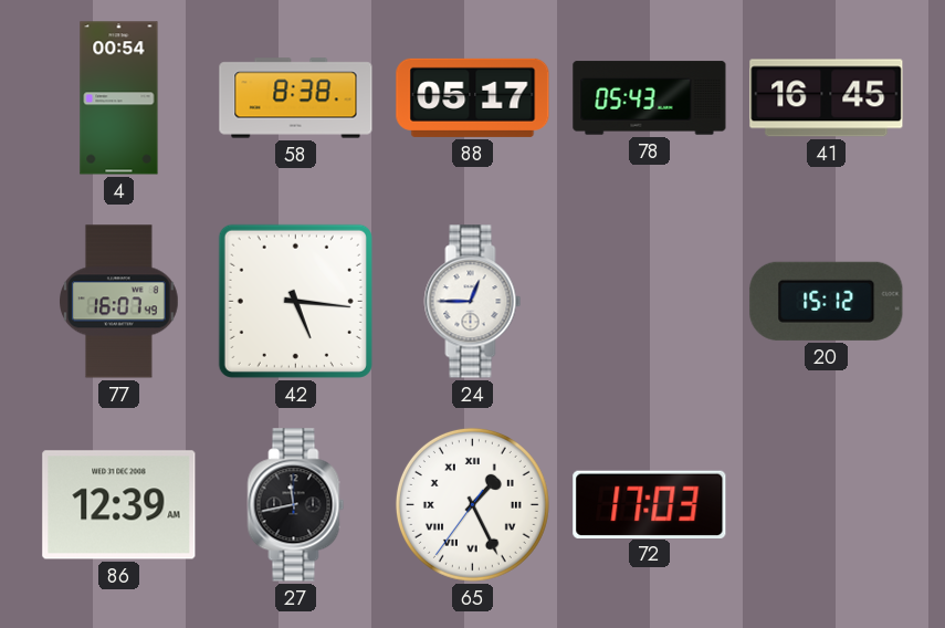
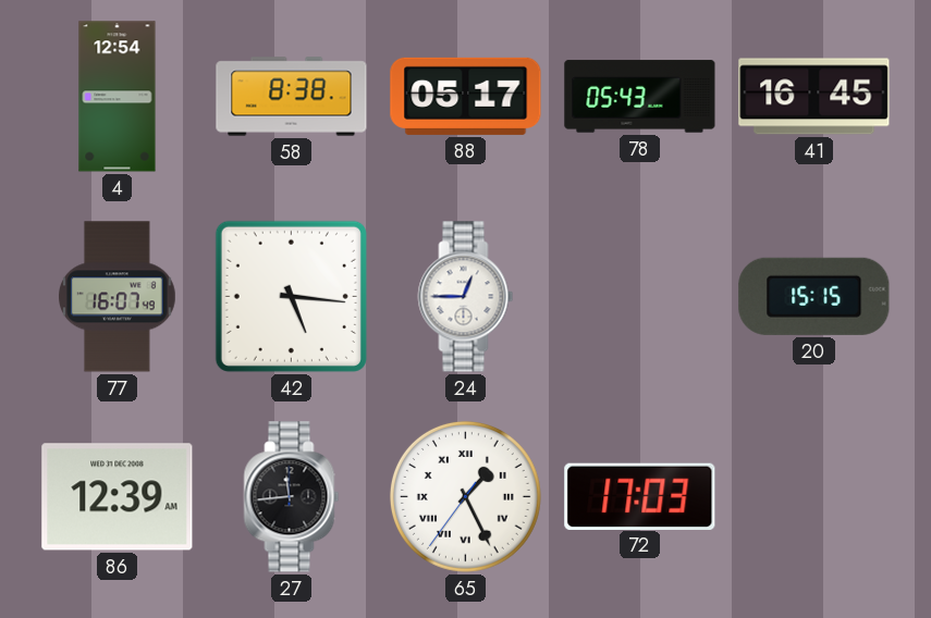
4: 00:54 -> 12:54 (118, 97)
20: 15:12 -> 15:15 (814, 296)
27: 11:43 -> 11:44 (292, 497)
